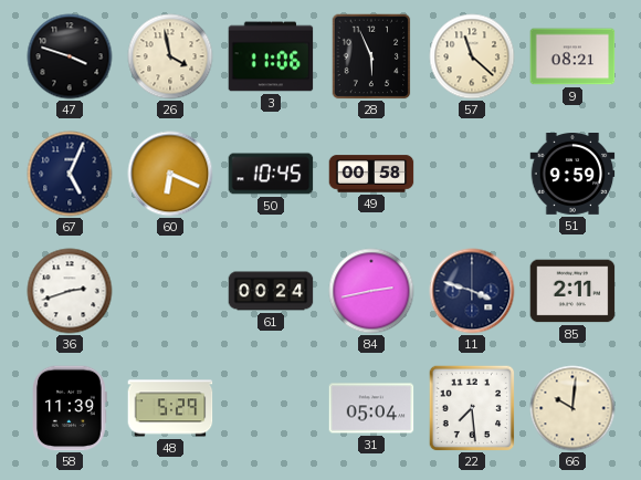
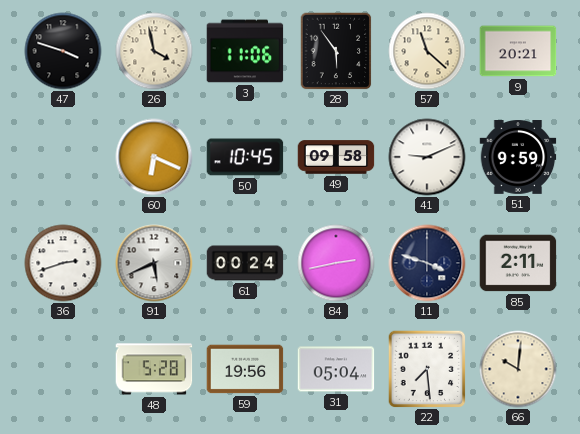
28: 5:56 -> 5:54 (336, 51)
9: 08:21 -> 20:21 (518, 51)
67: 5:04 -> none (70, 174)
49: 00:58 -> 09:58 (336, 157)
41: none -> 9:11 (427, 157)
91: none -> 5:41 (154, 263)
58: 11:39 -> none (70, 408)
48: 5:29 -> 5:28 (154, 369)
59: none -> 19:56 (245, 369)
